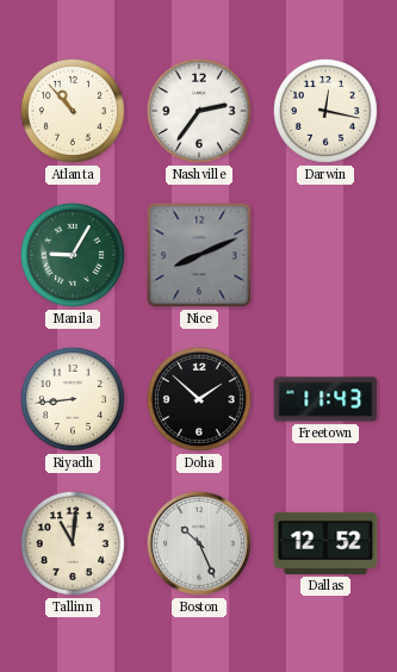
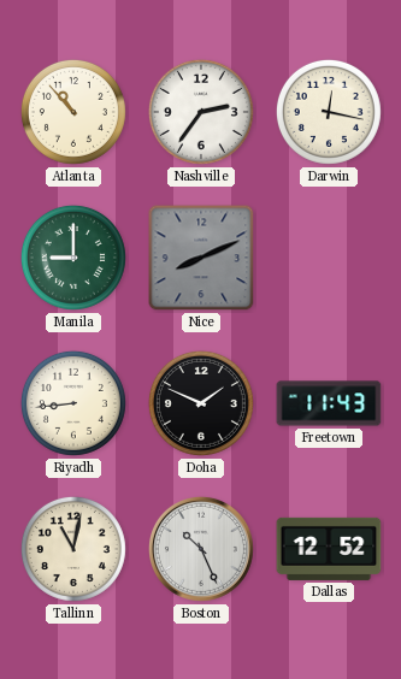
Manila: 9:05 -> 9:00 (73, 258)
Doha: 1:52 -> 1:49 (201, 403)
Tallinn: 11:01 -> 11:02 (73, 549)
